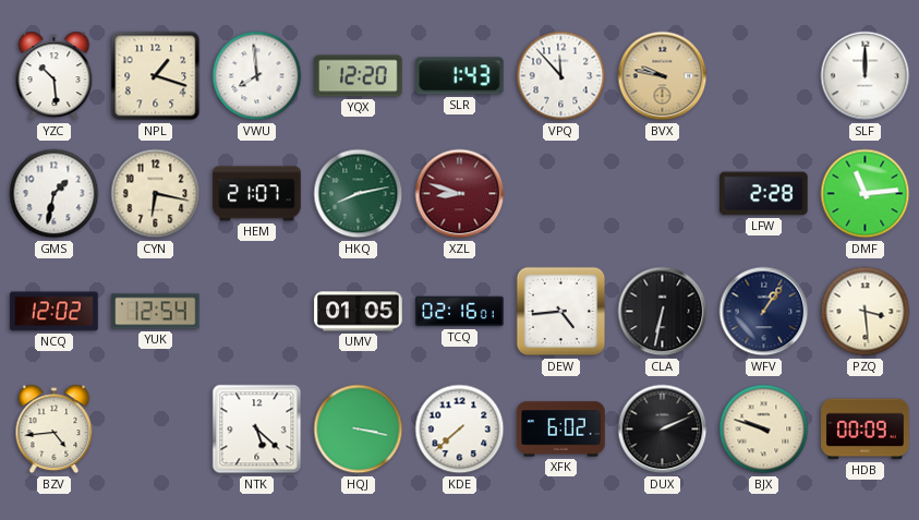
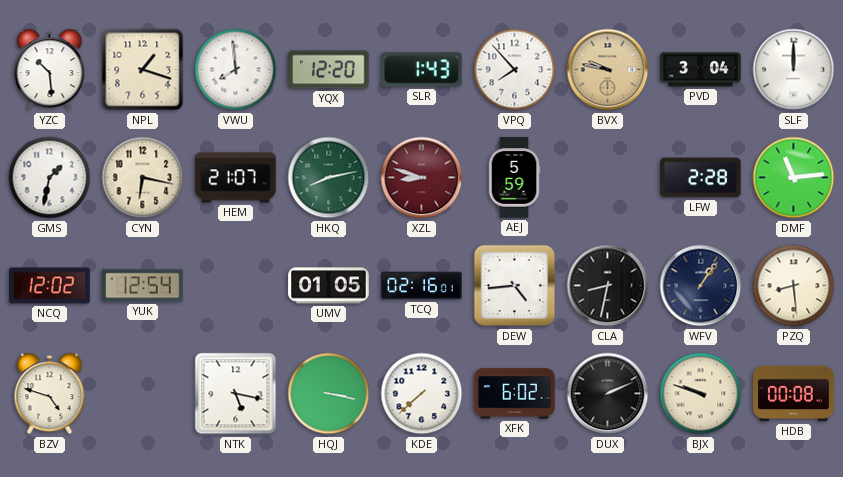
VPQ: 11:53 -> 7:53 (515, 70)
PVD: none -> 3:04 (701, 70)
AEJ: none -> 5:59 (514, 178)
CLA: 6:32 -> 8:32 (608, 286)
PZQ: 3:29 -> 8:29 (794, 286)
BZV: 4:44 -> 4:48 (50, 394)
NTK: 5:22 -> 5:17 (236, 394)
HDB: 00:09 -> 00:08 (794, 394)
